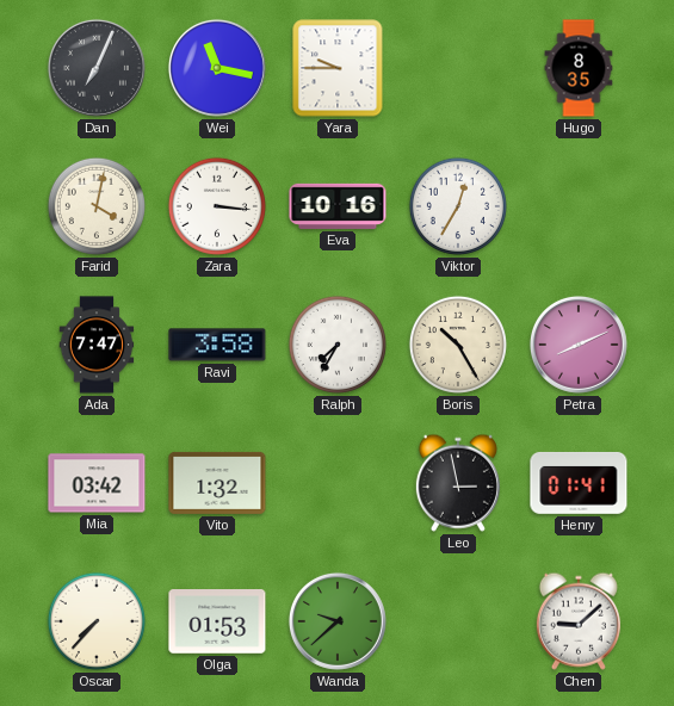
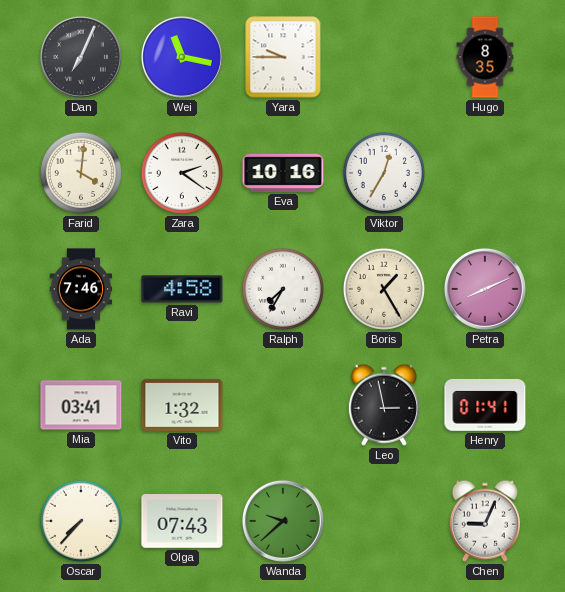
Farid: 4:02 -> 4:01 (81, 173)
Zara: 3:16 -> 2:21 (182, 173)
Ada: 7:47 -> 7:46 (81, 289)
Ravi: 3:58 -> 4:58 (182, 289)
Boris: 10:25 -> 1:25 (384, 289)
Mia: 03:42 -> 03:41 (81, 405)
Olga: 01:53 -> 07:43 (182, 521)
Chen: 9:08 -> 9:04 (485, 521)
